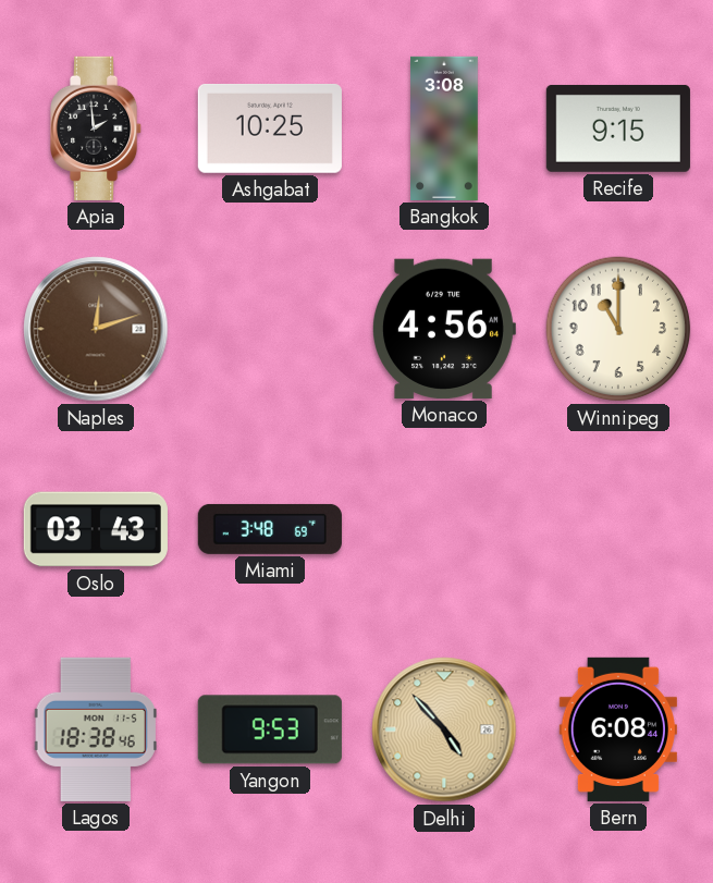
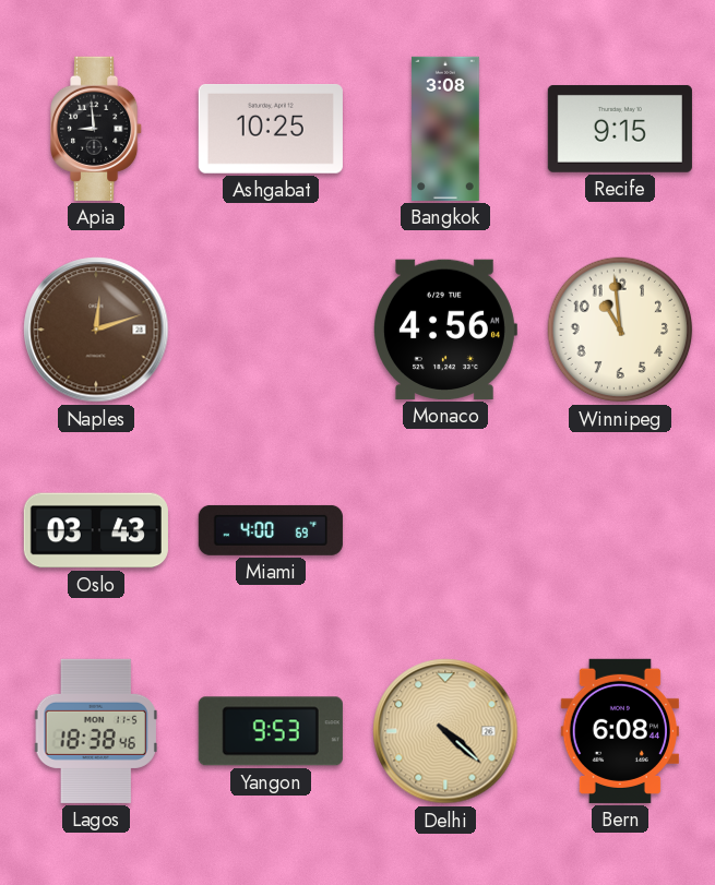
Apia: 1:59 -> 8:59 (97, 129)
Winnipeg: 11:00 -> 10:59 (620, 330)
Miami: 3:48 -> 4:00 (271, 530)
Delhi: 4:53 -> 4:22 (445, 731)
